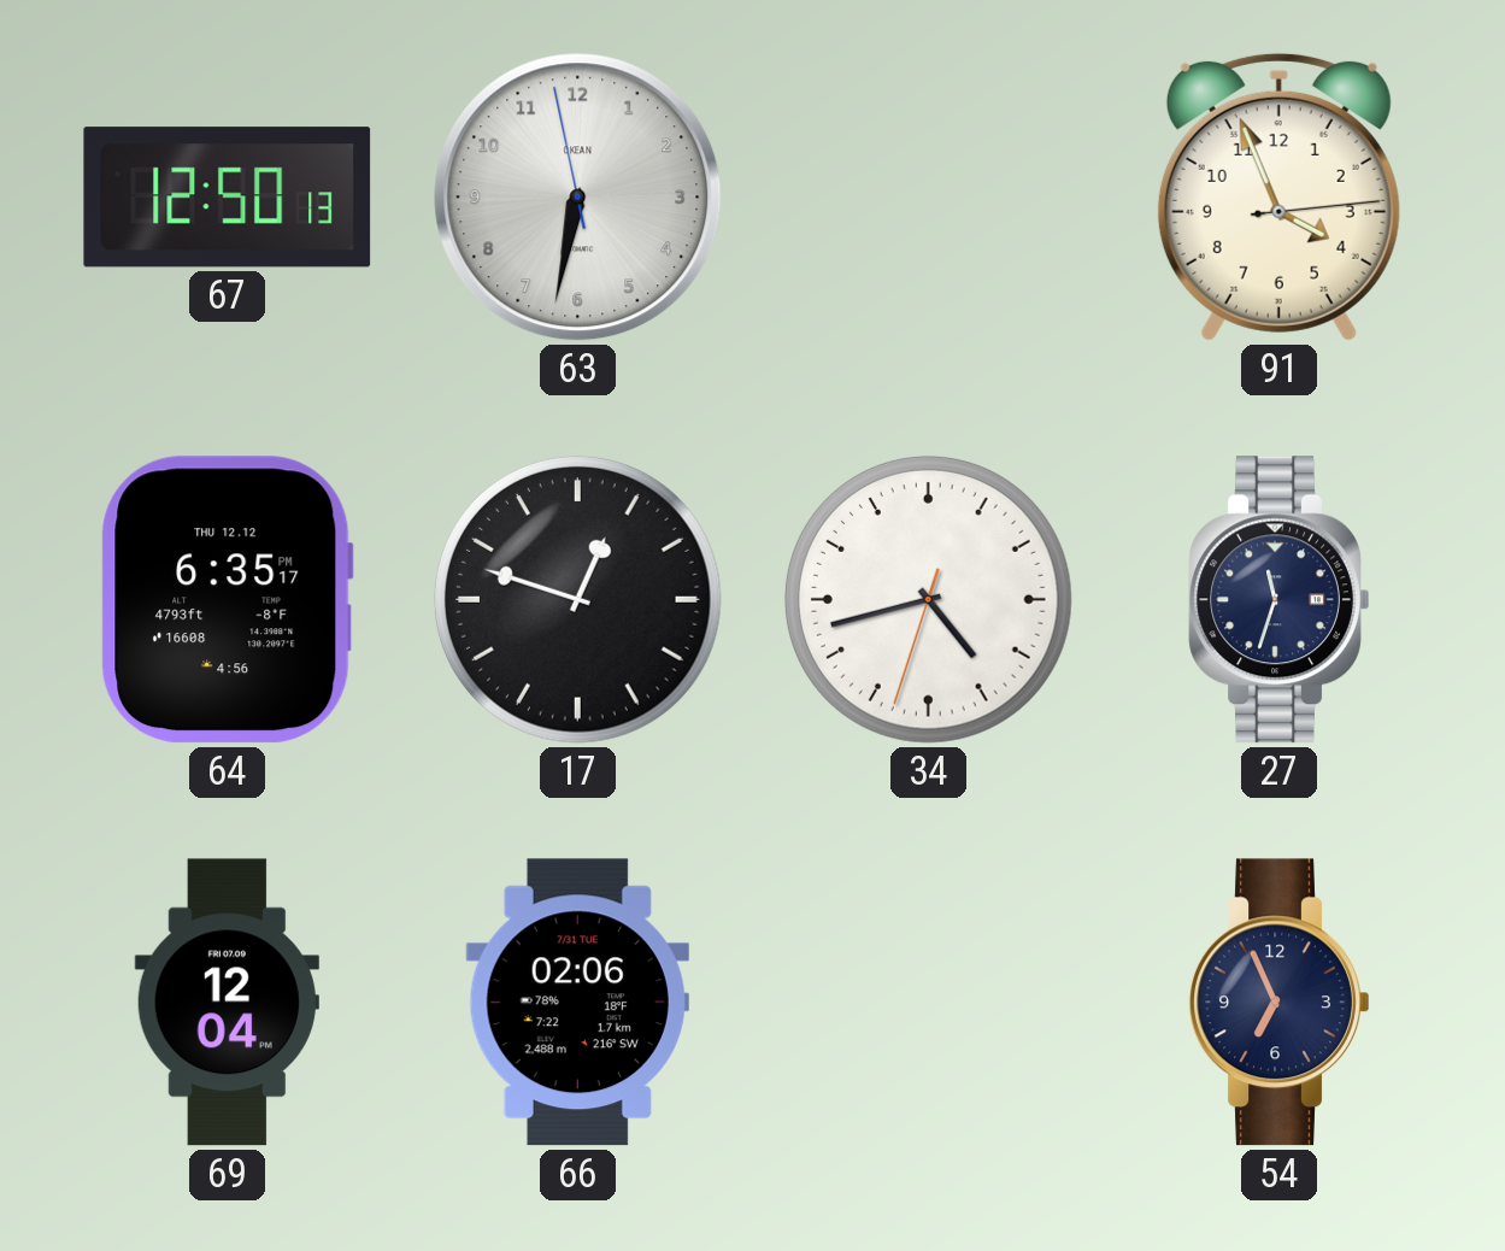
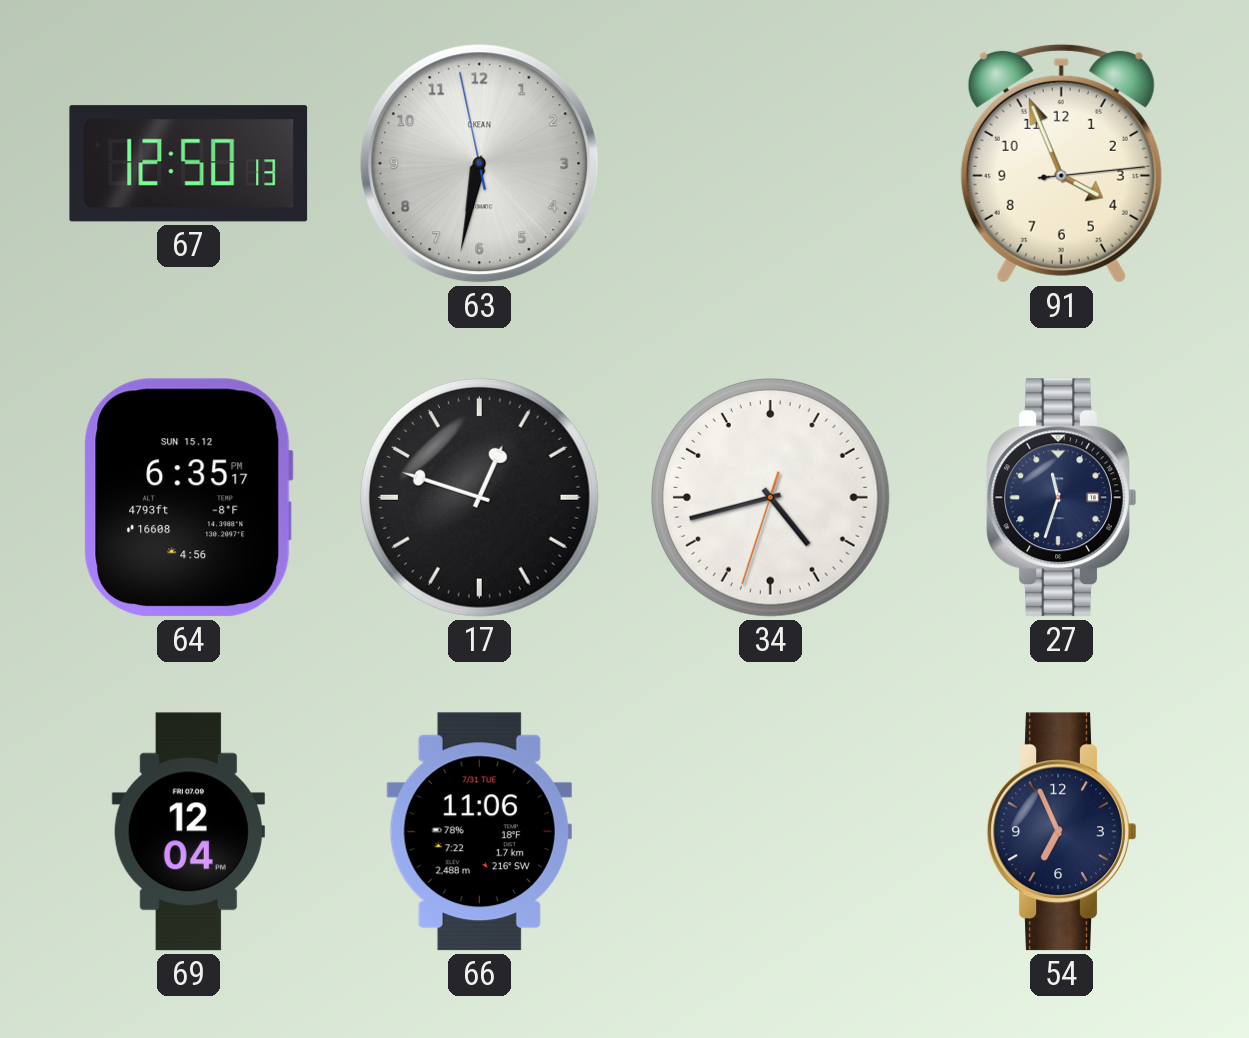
64 date: THU 12.12 -> SUN 15.12 (188, 498)
66: 02:06 -> 11:06 (479, 832)
